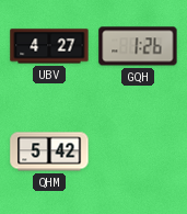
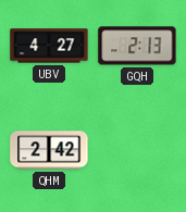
GQH: 1:26 -> 2:13 (137, 46)
QHM: 5:42 -> 2:42 (49, 150)
